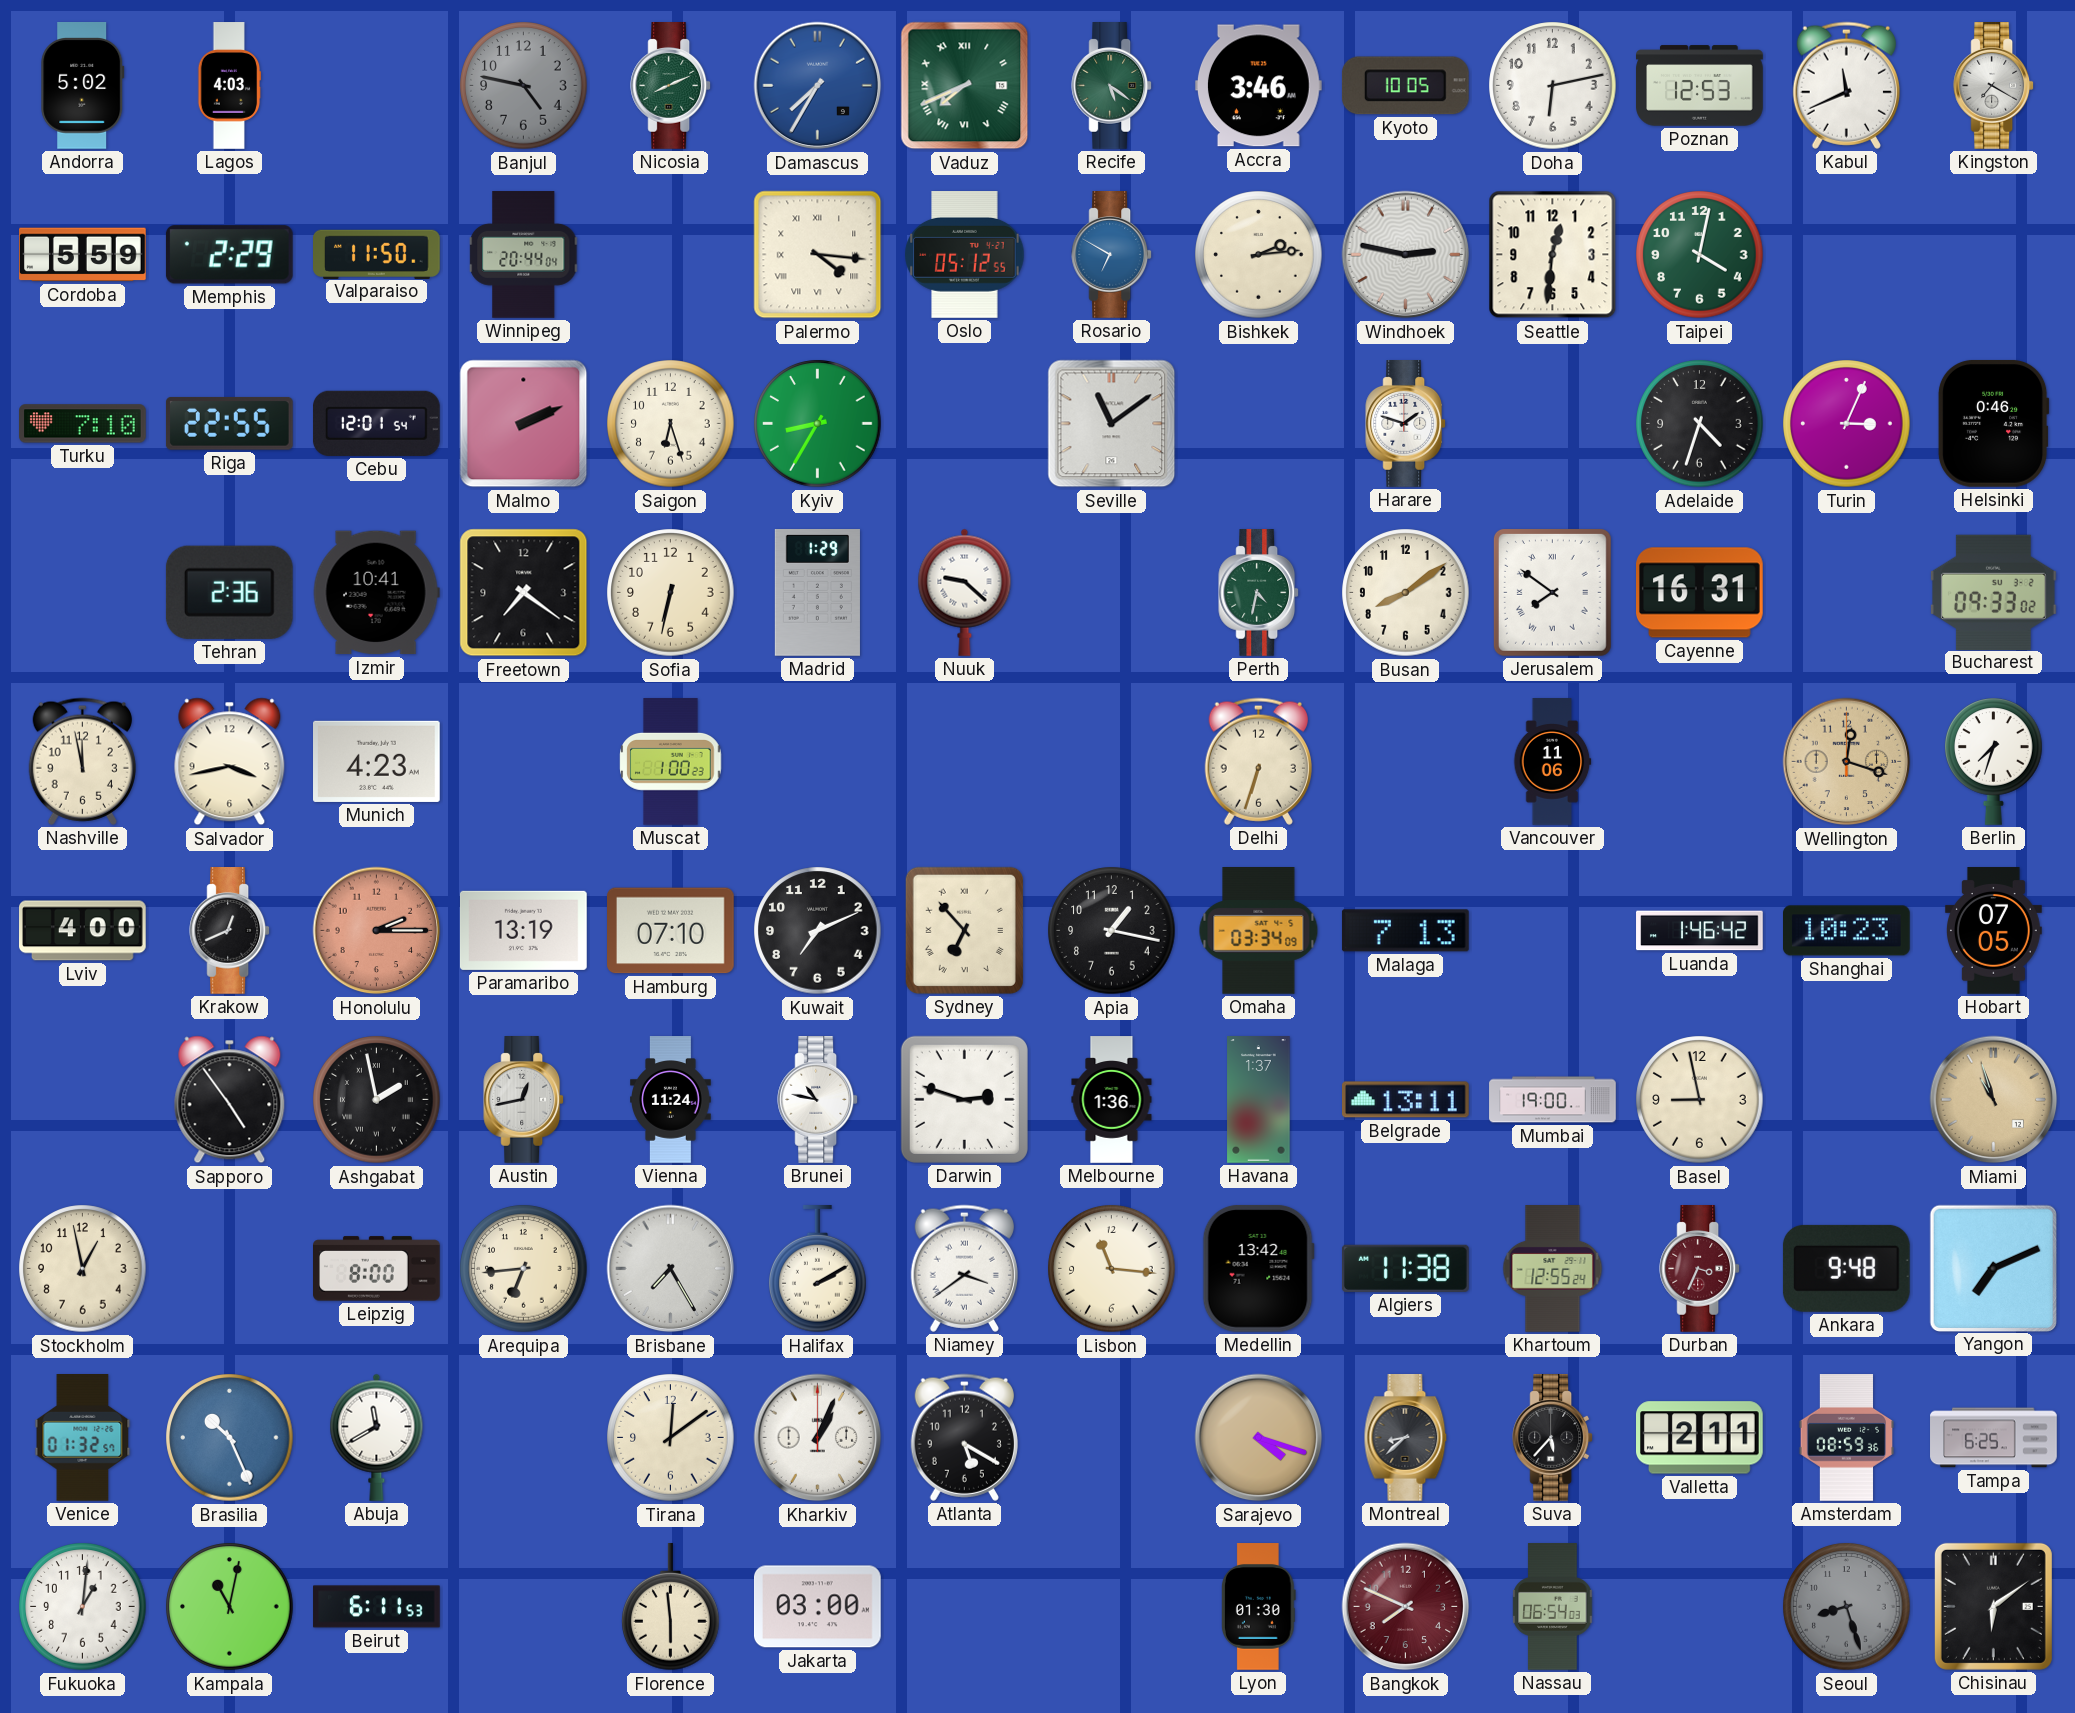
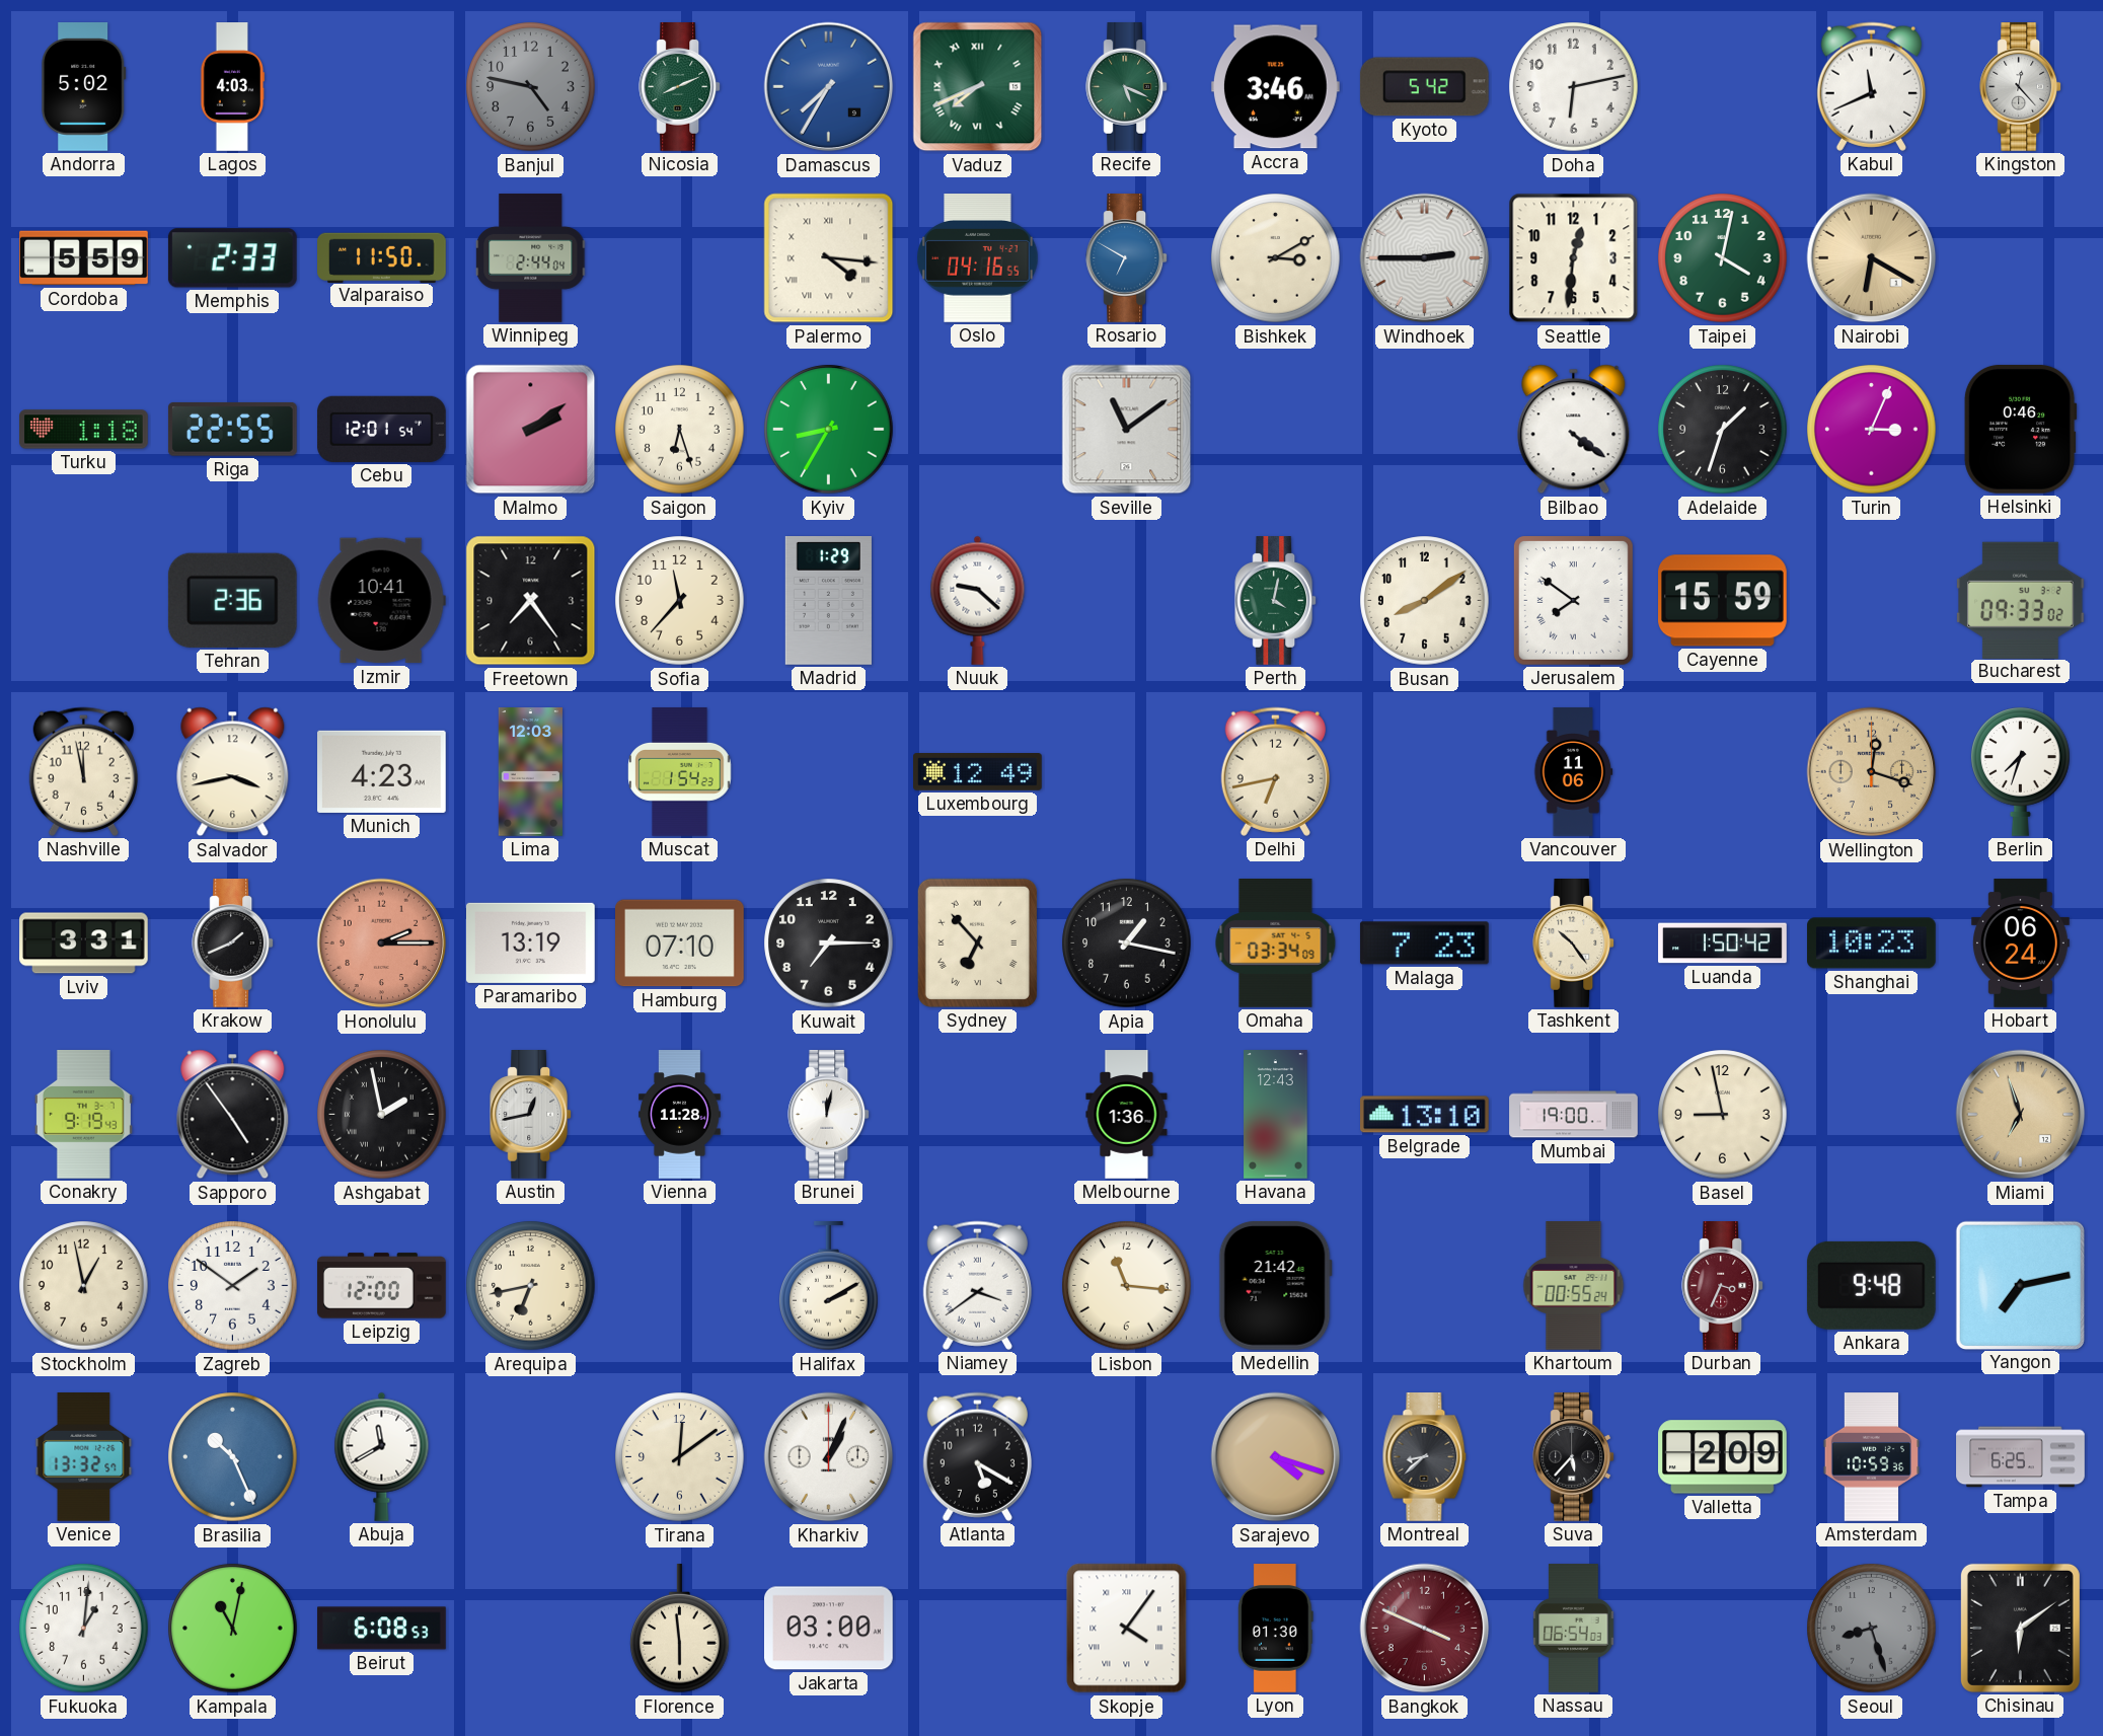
Recife: 5:21 -> 5:19 (1127, 87)
Kyoto: 10:05 -> 5:42 (1424, 87)
Poznan: 12:53 -> none (1700, 86)
Kingston: 7:20 -> 12:23 (2021, 87)
Memphis: 2:29 -> 2:33 (232, 258)
Winnipeg: 20:44 -> 2:44 (531, 258)
Oslo: 05:12 -> 04:16 (978, 258)
Bishkek: 2:14 -> 3:10 (1276, 258)
Windhoek: 2:47 -> 2:45 (1425, 258)
Nairobi: none -> 6:20 (1872, 258)
Turku: 7:10 -> 1:18 (84, 430)
Malmo: 2:11 -> 2:09 (531, 430)
Harare: 1:48 -> none (1406, 424)
Bilbao: none -> 4:21 (1574, 430)
Adelaide: 4:33 -> 1:33 (1723, 430)
Freetown: 7:21 -> 7:24 (531, 601)
Sofia: 6:32 -> 11:37 (680, 601)
Perth: 4:32 -> 4:02 (1276, 601)
Cayenne: 16:31 -> 15:59 (1723, 601)
Lima: none -> 12:03 (530, 772)
Muscat: 1:00 -> 1:54 (680, 772)
Luxembourg: none -> 12:49 (978, 772)
Delhi: 6:33 -> 6:43 (1275, 771)
Lviv: 4:00 -> 3:31 (84, 944)
Krakow: 12:41 -> 1:41 (233, 944)
Kuwait: 7:11 -> 7:15 (829, 944)
Malaga: 7:13 -> 7:23 (1424, 944)
Tashkent: none -> 10:24 (1574, 944)
Luanda: 1:46 -> 1:50 (1723, 944)
Hobart: 07:05 -> 06:24 (2020, 944)
Conakry: none -> 9:19 (83, 1115)
Vienna: 11:24 -> 11:28 (680, 1115)
Brunei: 10:47 -> 12:02 (829, 1115)
Darwin: 2:48 -> none (964, 1099)
Havana: 1:37 -> 12:43 (1276, 1115)
Belgrade: 13:11 -> 13:10 (1425, 1115)
Miami: 10:57 -> 6:57 (2021, 1115)
Zagreb: none -> 1:51 (233, 1286)
Leipzig: 8:00 -> 12:00 (382, 1286)
Arequipa: 6:44 -> 6:43 (531, 1286)
Brisbane: 7:25 -> none (671, 1269)
Medellin: 13:42 -> 21:42 (1275, 1285)
Algiers: 11:38 -> none (1405, 1268)
Khartoum: 12:55 -> 00:55 (1574, 1286)
Yangon: 7:11 -> 7:13 (2020, 1285)
Venice: 01:32 -> 13:32 (84, 1457)
Valletta: 2:11 -> 2:09 (1723, 1457)
Amsterdam: 08:59 -> 10:59 (1872, 1457)
Beirut: 6:11 -> 6:08 (382, 1629)
Skopje: none -> 4:06 (1127, 1629)
Bangkok: 7:49 -> 3:49 (1425, 1629)
